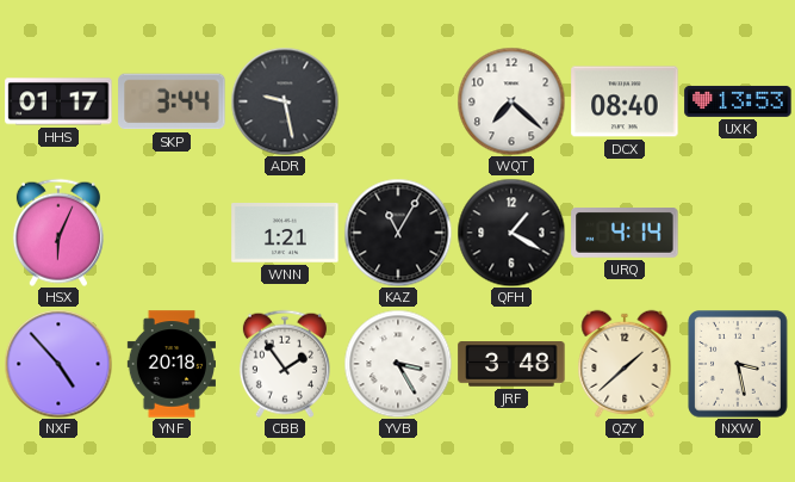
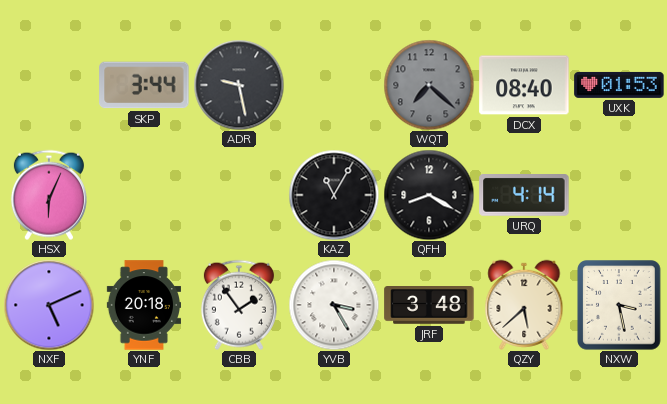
HHS: 01:17 -> none (58, 101)
WQT dial: white -> grey (429, 85)
UXK: 13:53 -> 01:53 (619, 85)
WNN: 1:21 -> none (285, 234)
QFH: 1:20 -> 8:20 (429, 195)
NXF: 4:53 -> 5:11 (49, 305)
QZY: 1:38 -> 5:38 (524, 305)
